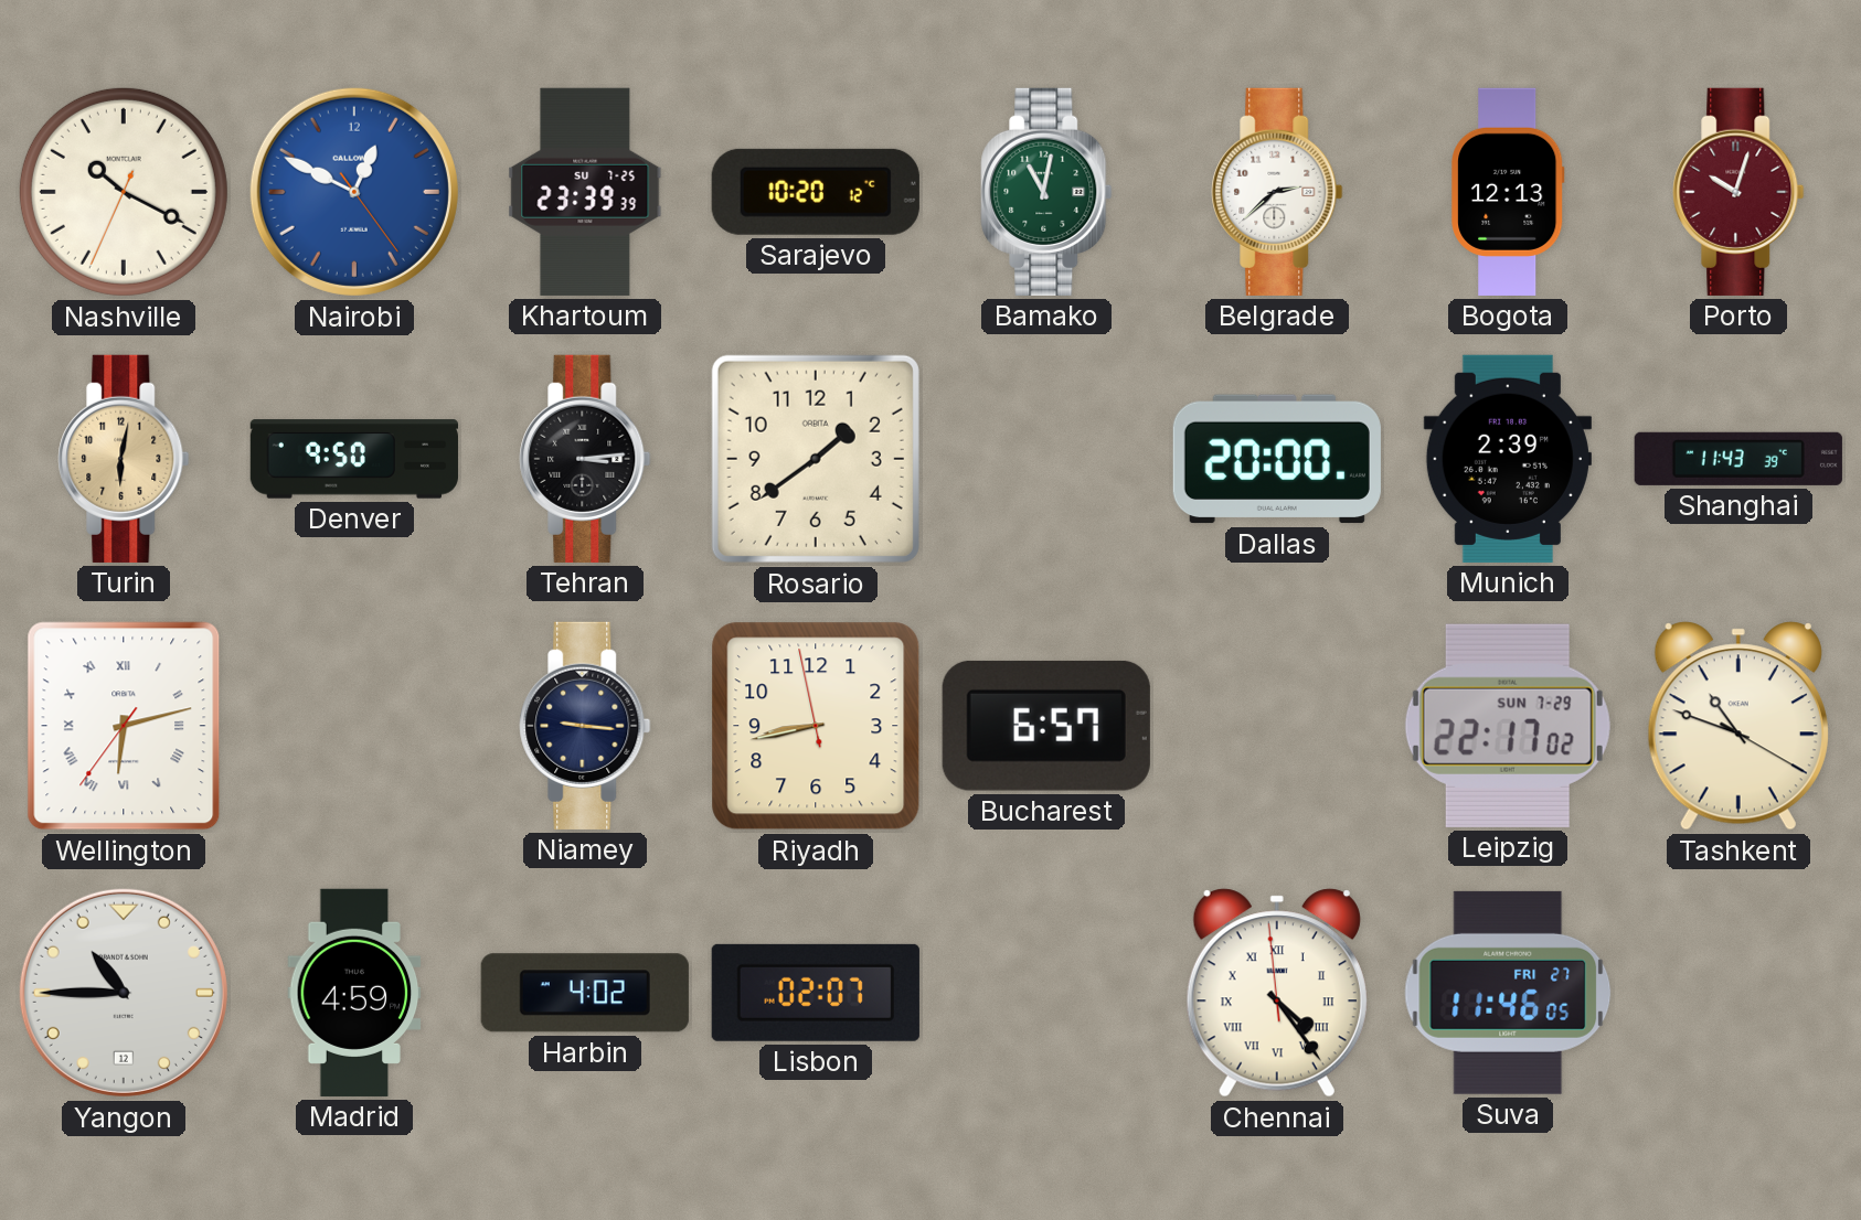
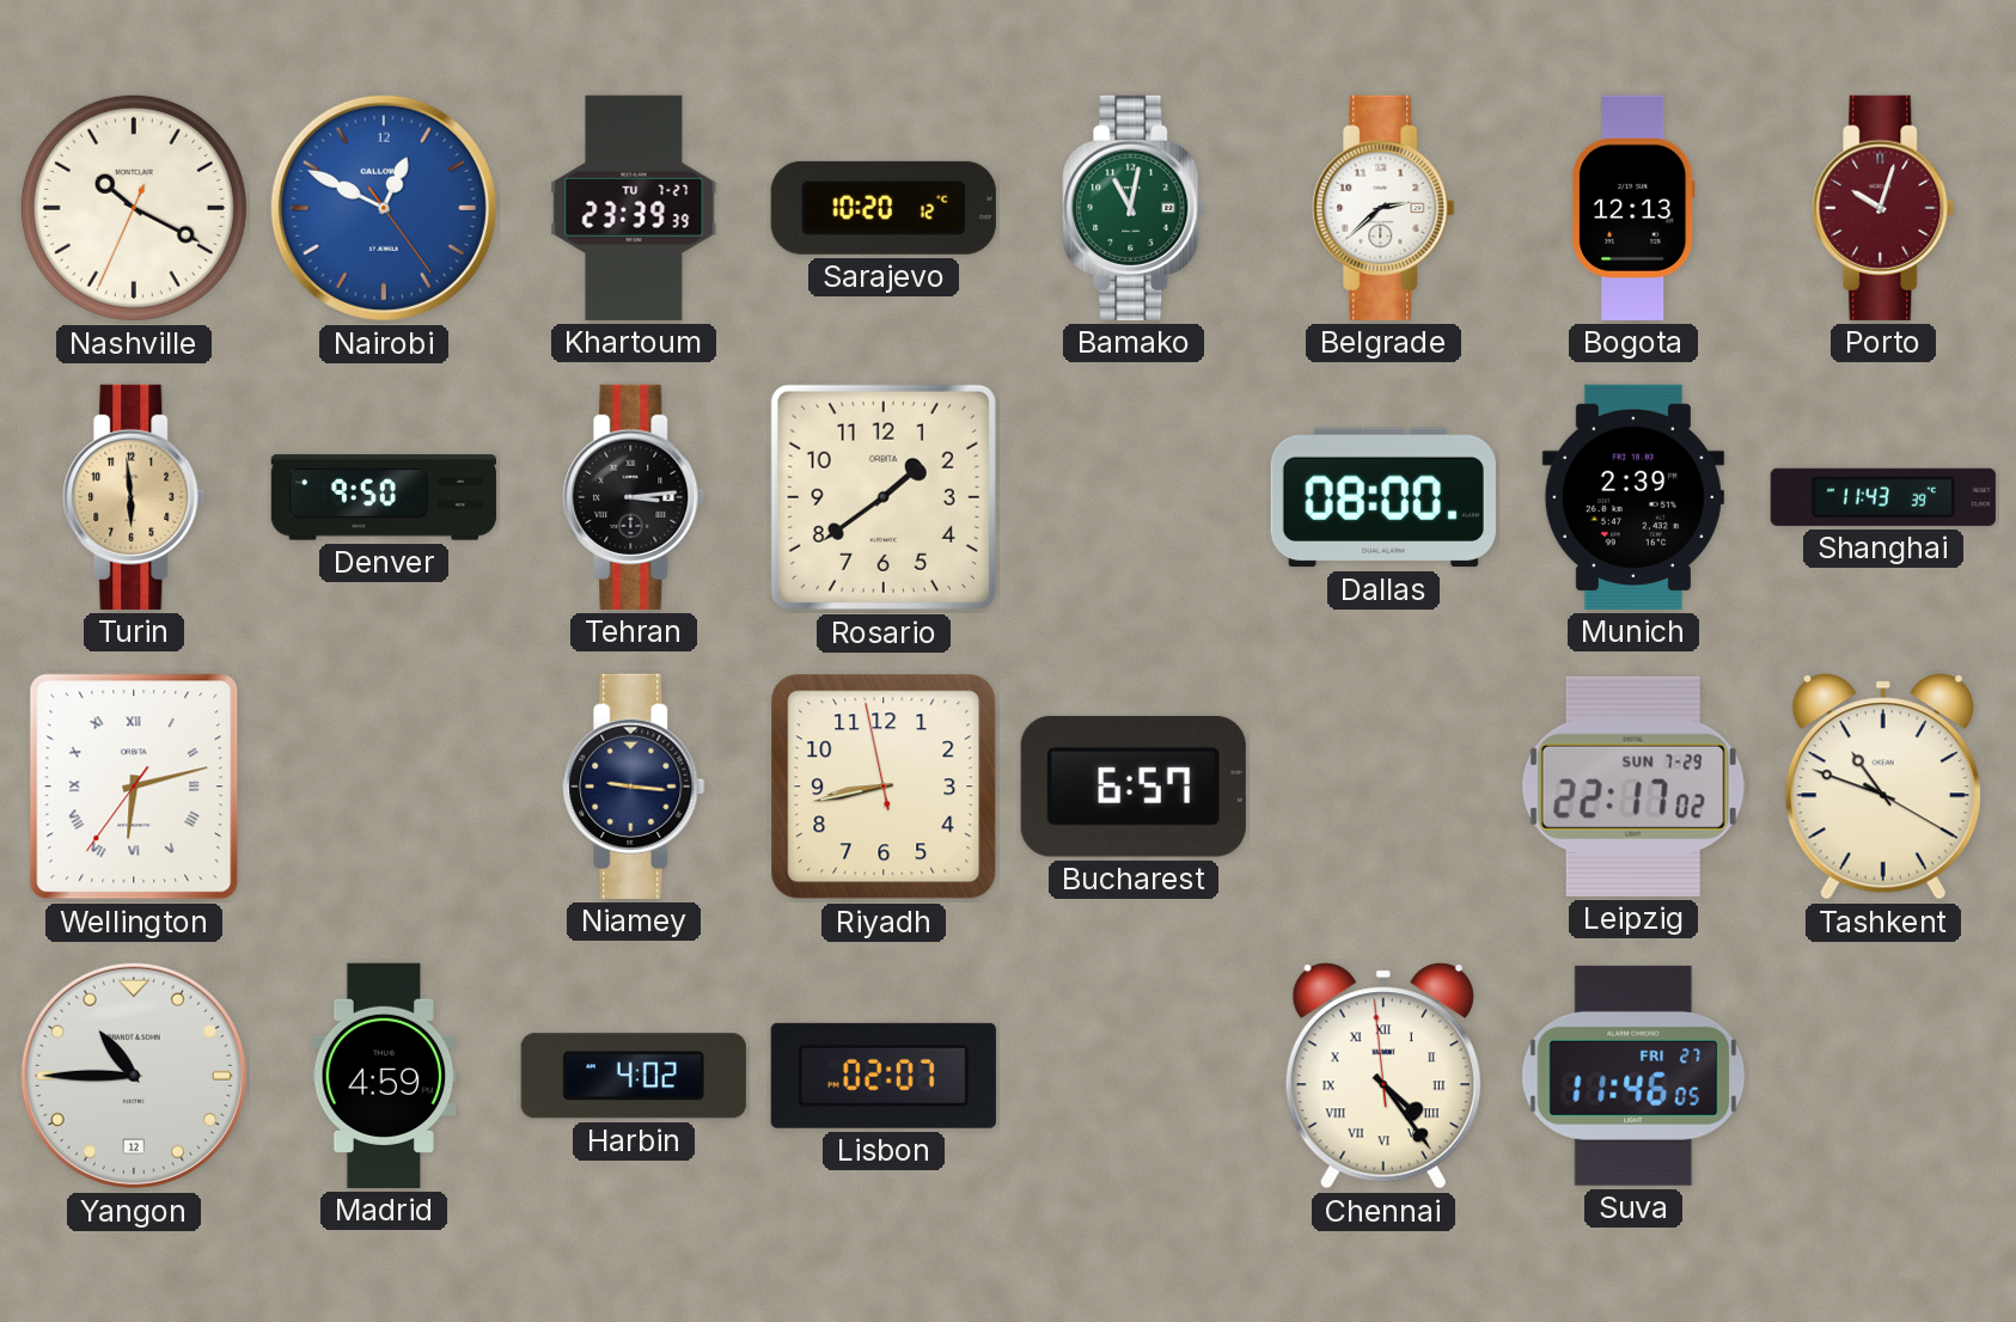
Khartoum date: SU 7-25 -> TU 7-27 (634, 208)
Turin: 6:02 -> 5:59 (134, 497)
Dallas: 20:00 -> 08:00 (1383, 497)
